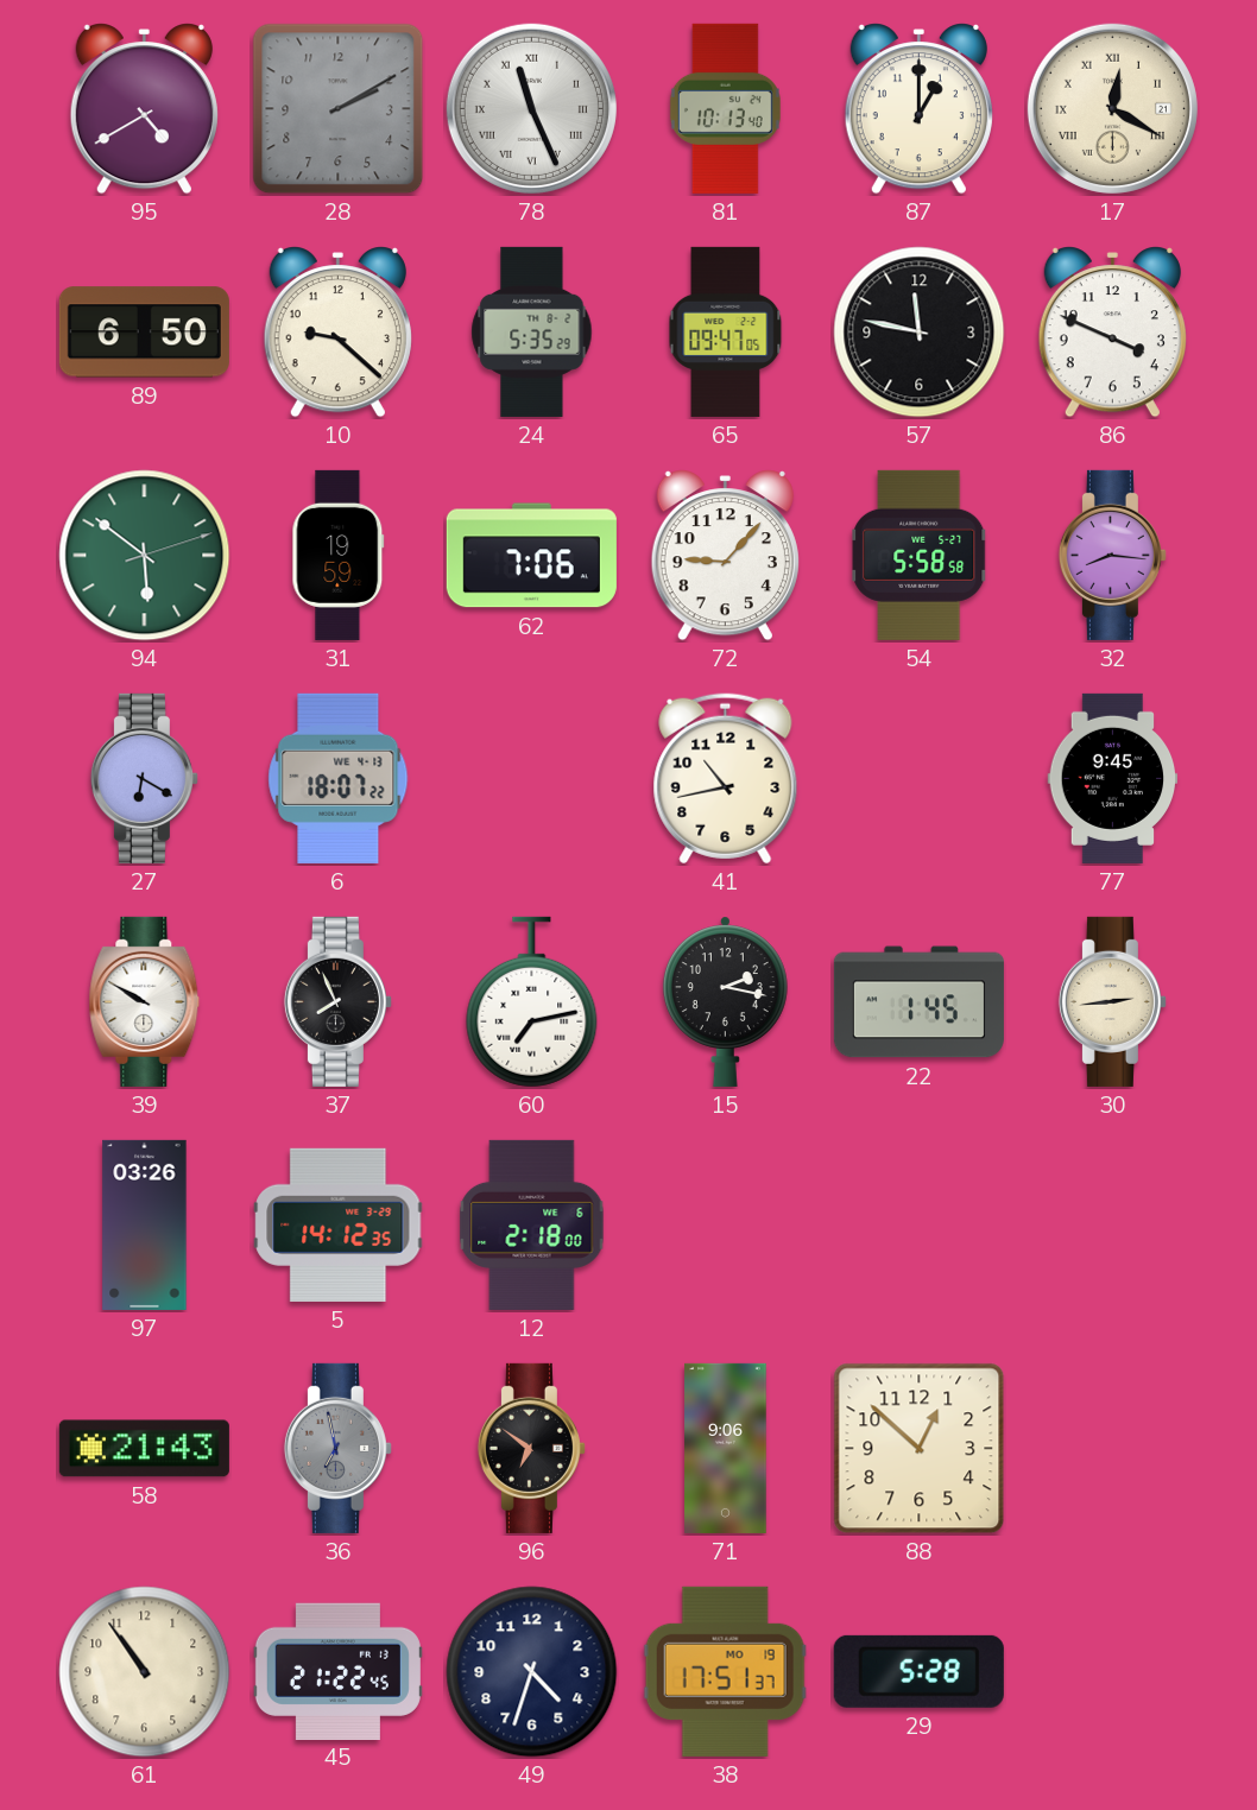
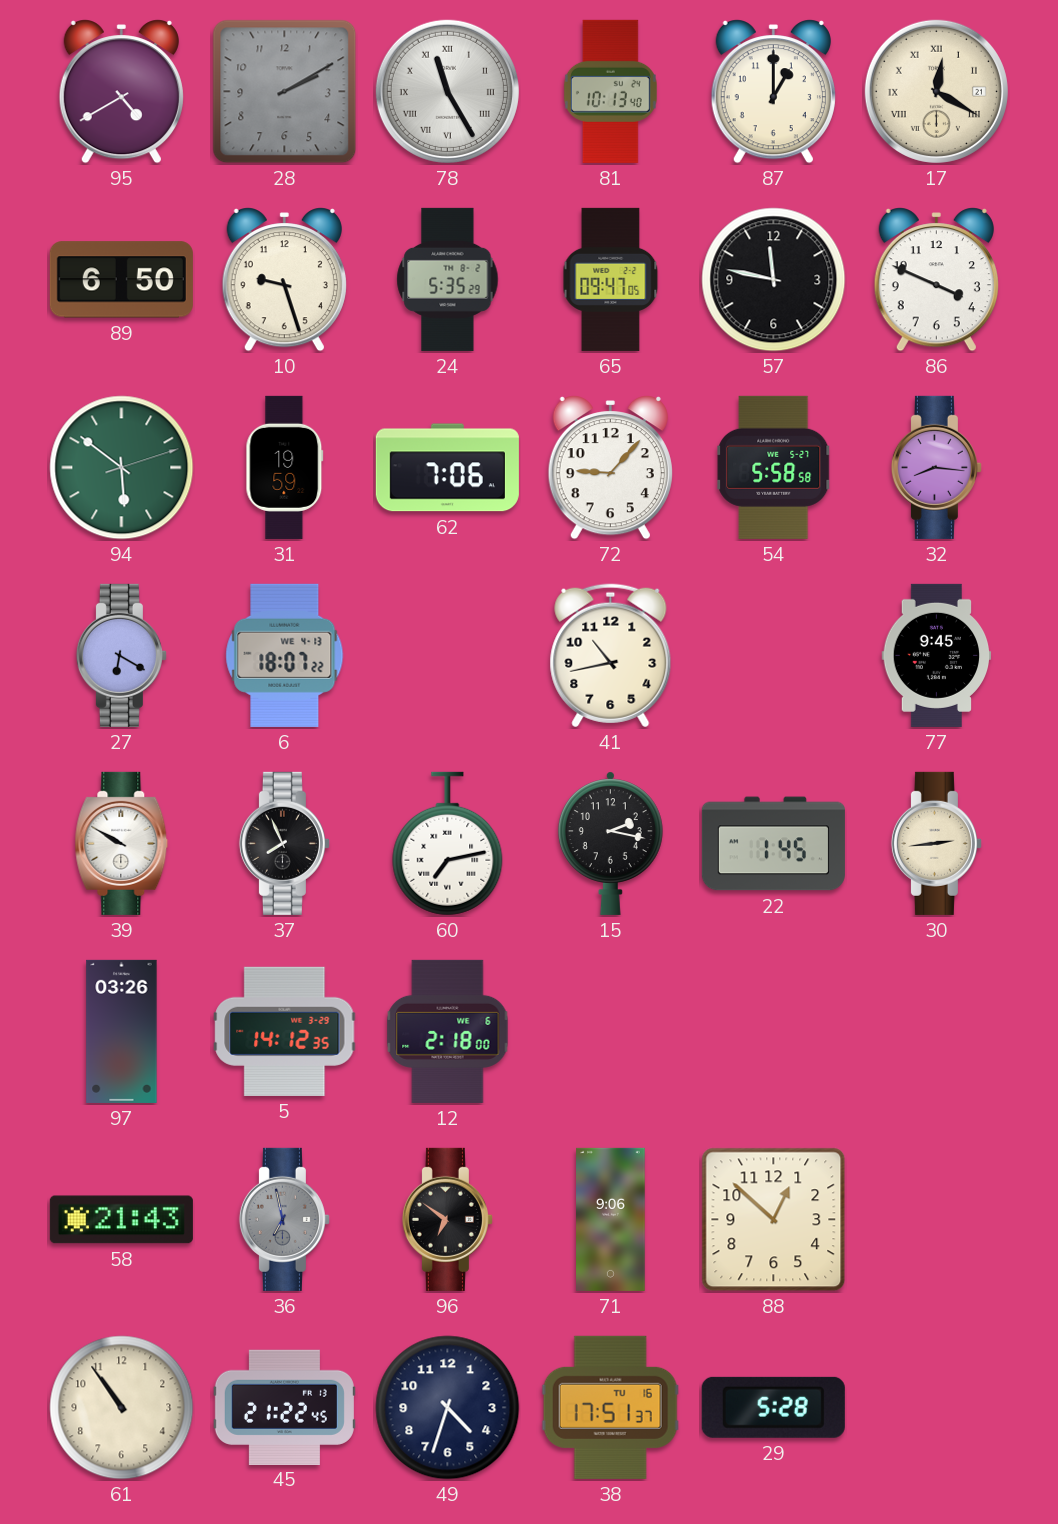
78: 11:26 -> 11:25 (447, 91)
10: 9:22 -> 9:27 (284, 280)
38 date: MO 19 -> TU 16 (610, 1407)
